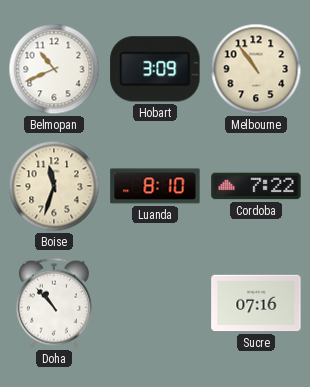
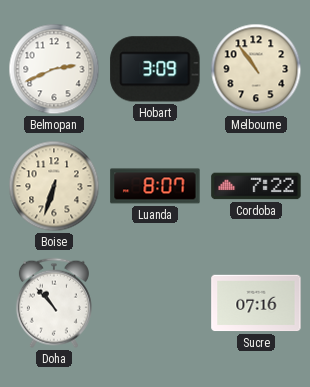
Belmopan: 10:41 -> 2:41 (54, 69)
Boise: 11:33 -> 6:33 (54, 186)
Luanda: 8:10 -> 8:07 (155, 186)
